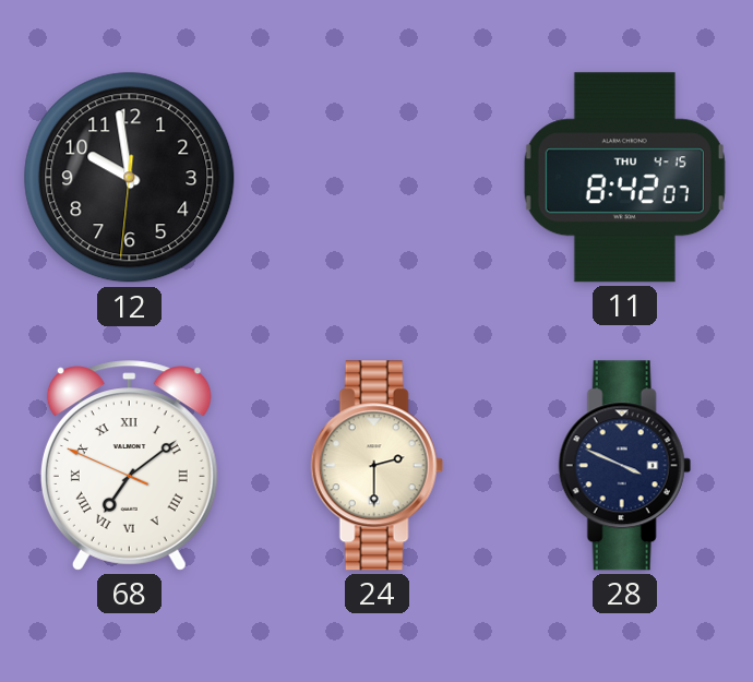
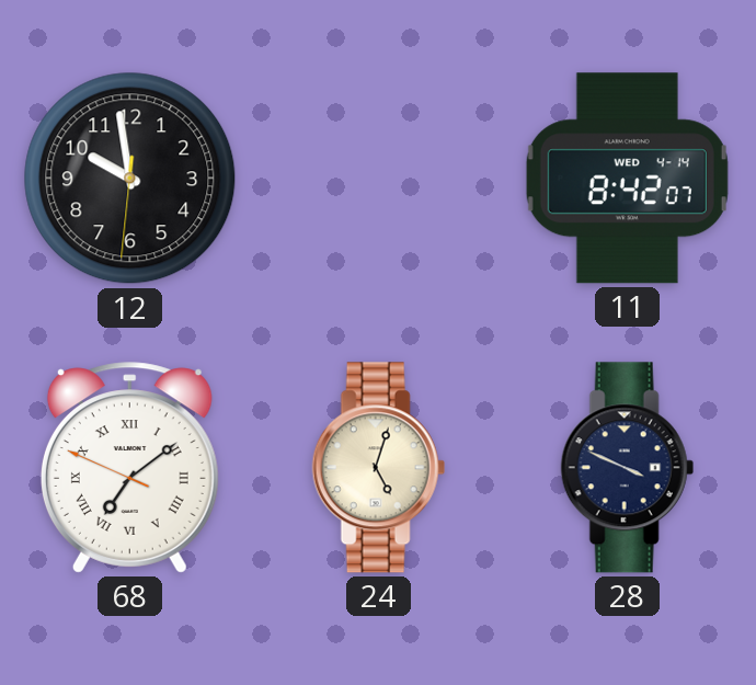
11 date: THU 4-15 -> WED 4-14 (627, 179)
24: 2:30 -> 5:03 (378, 468)
